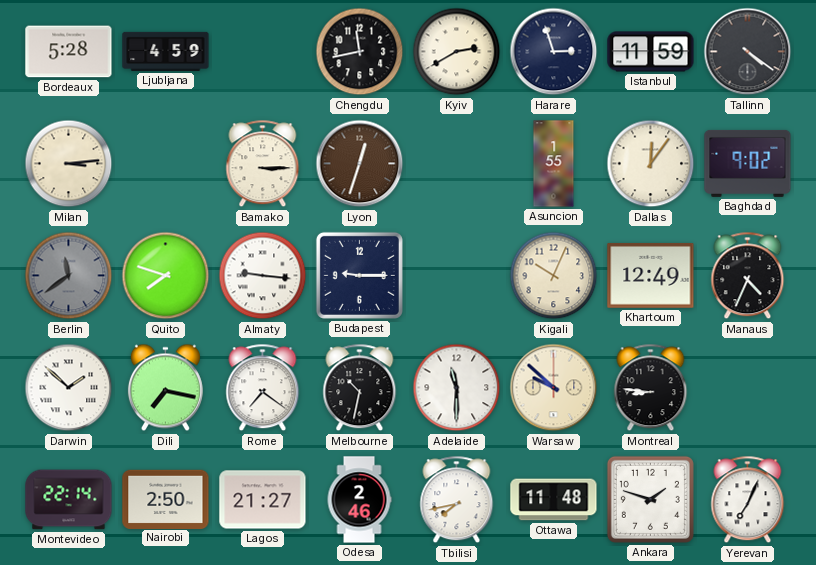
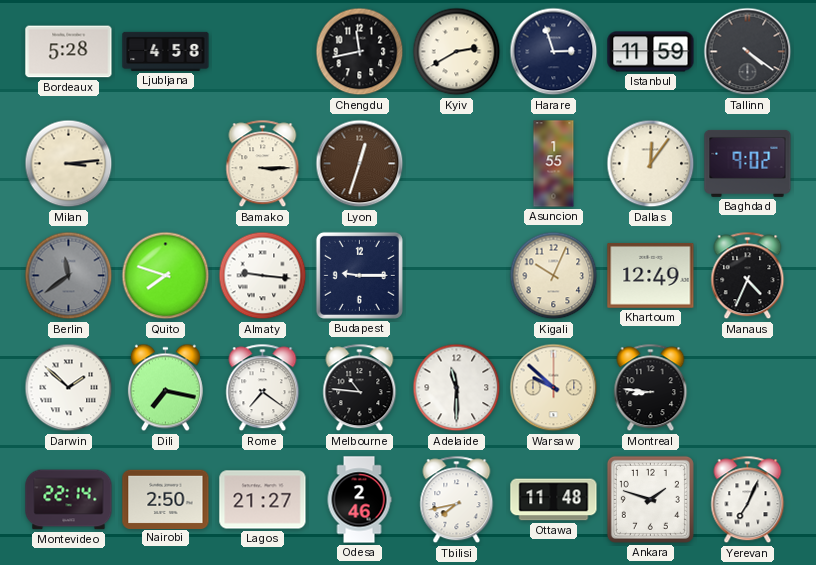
Ljubljana: 4:59 -> 4:58 (166, 51)
Melbourne: 10:32 -> 10:46 (360, 388)
